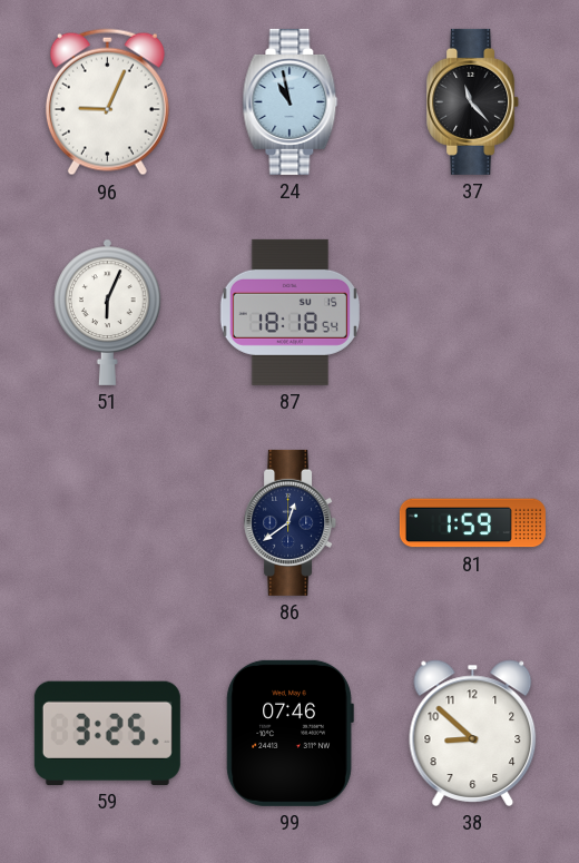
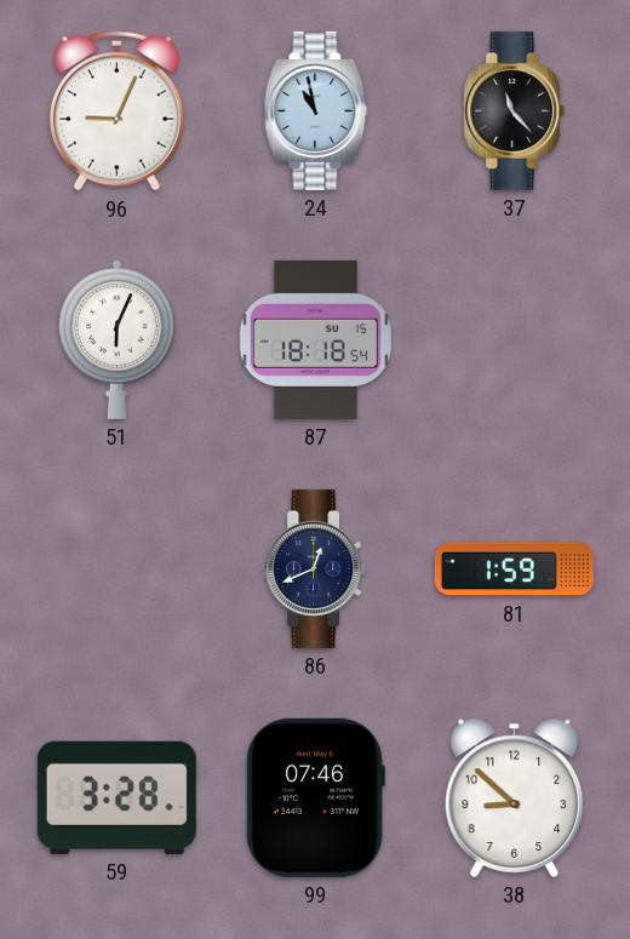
86: 12:39 -> 12:41 (316, 568)
59: 3:25 -> 3:28 (116, 797)
